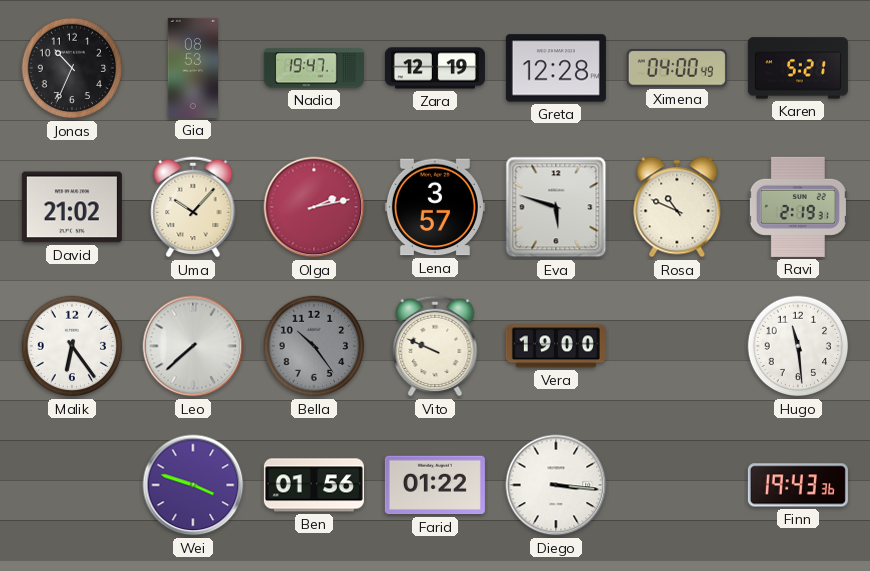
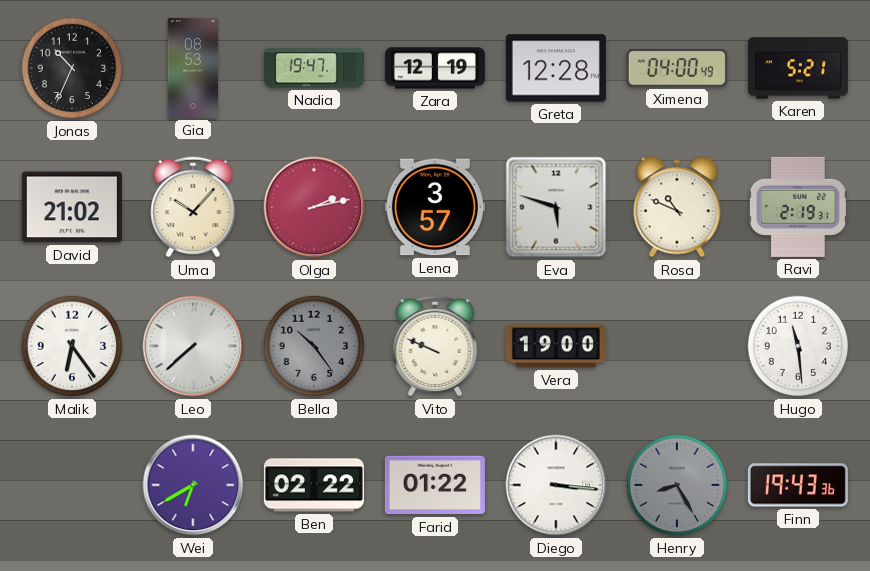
Wei: 3:48 -> 6:40 (193, 485)
Ben: 01:56 -> 02:22 (314, 485)
Henry: none -> 8:25 (677, 485)
